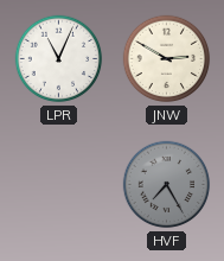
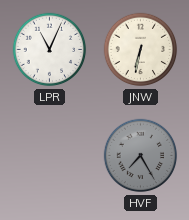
JNW: 2:50 -> 6:32 (141, 50)
